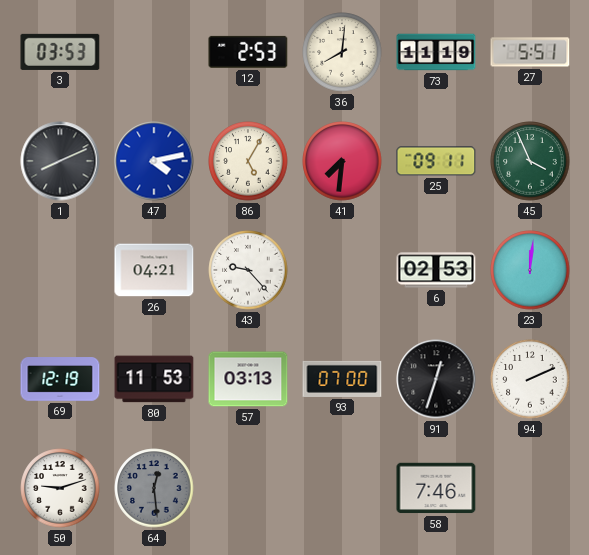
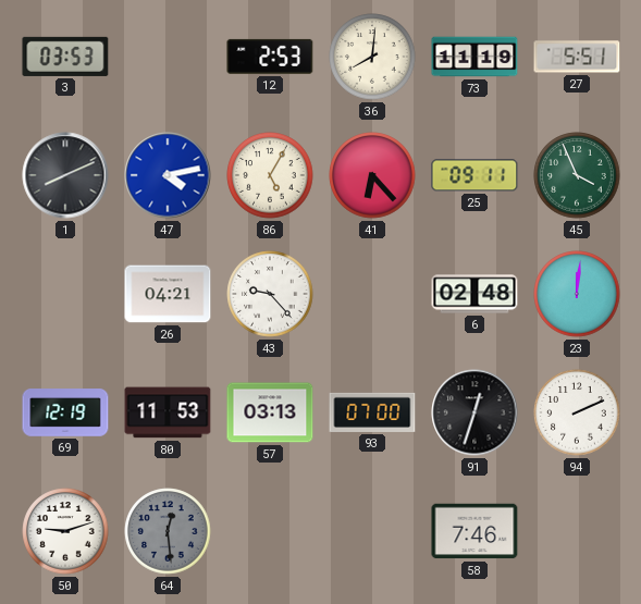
41: 7:31 -> 6:23 (372, 175)
6: 02:53 -> 02:48 (474, 294)
